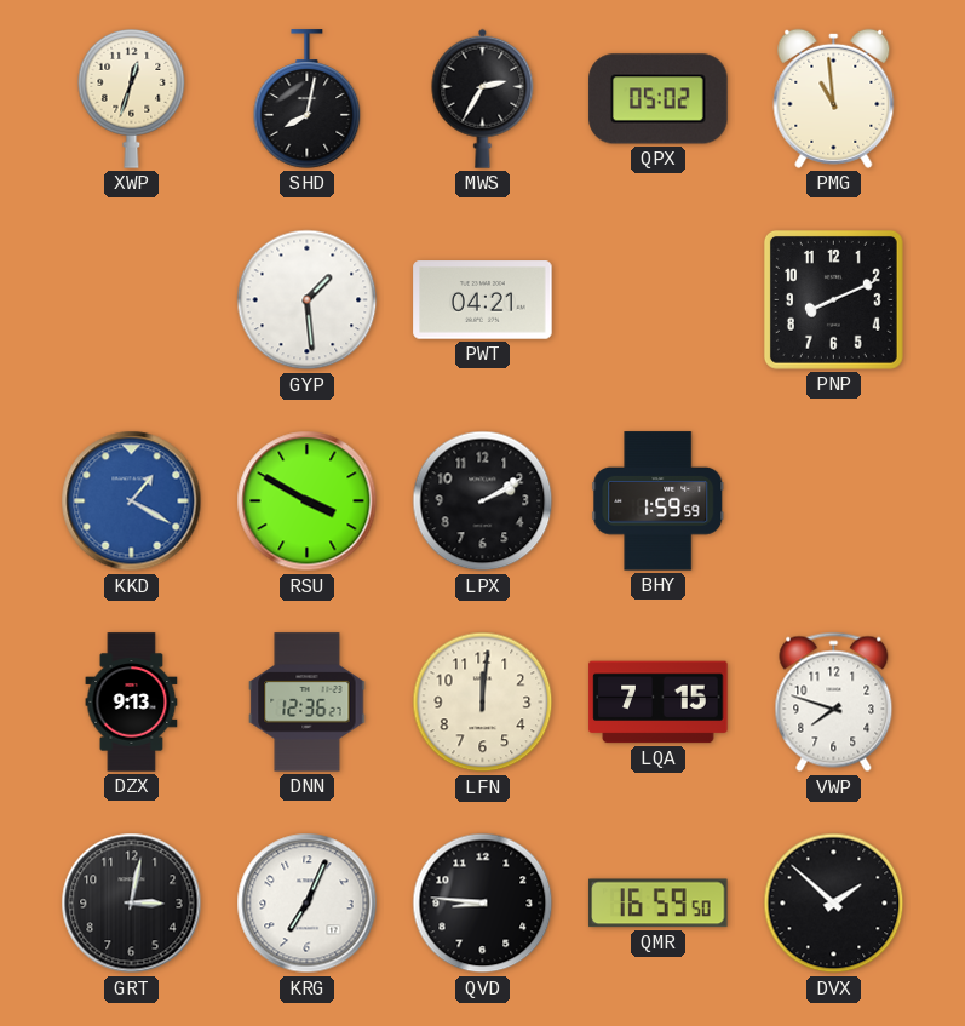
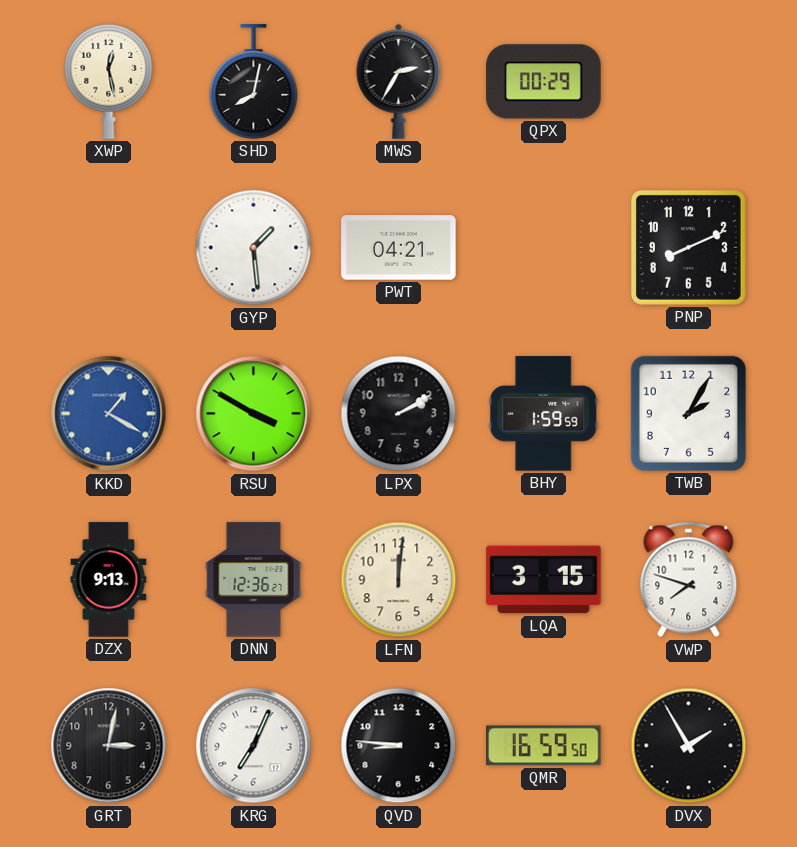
XWP: 12:33 -> 12:28 (109, 81)
QPX: 05:02 -> 00:29 (544, 82)
PMG: 10:59 -> none (834, 98)
TWB: none -> 2:05 (688, 413)
LQA: 7:15 -> 3:15 (544, 580)
DVX: 1:52 -> 1:55 (689, 746)
